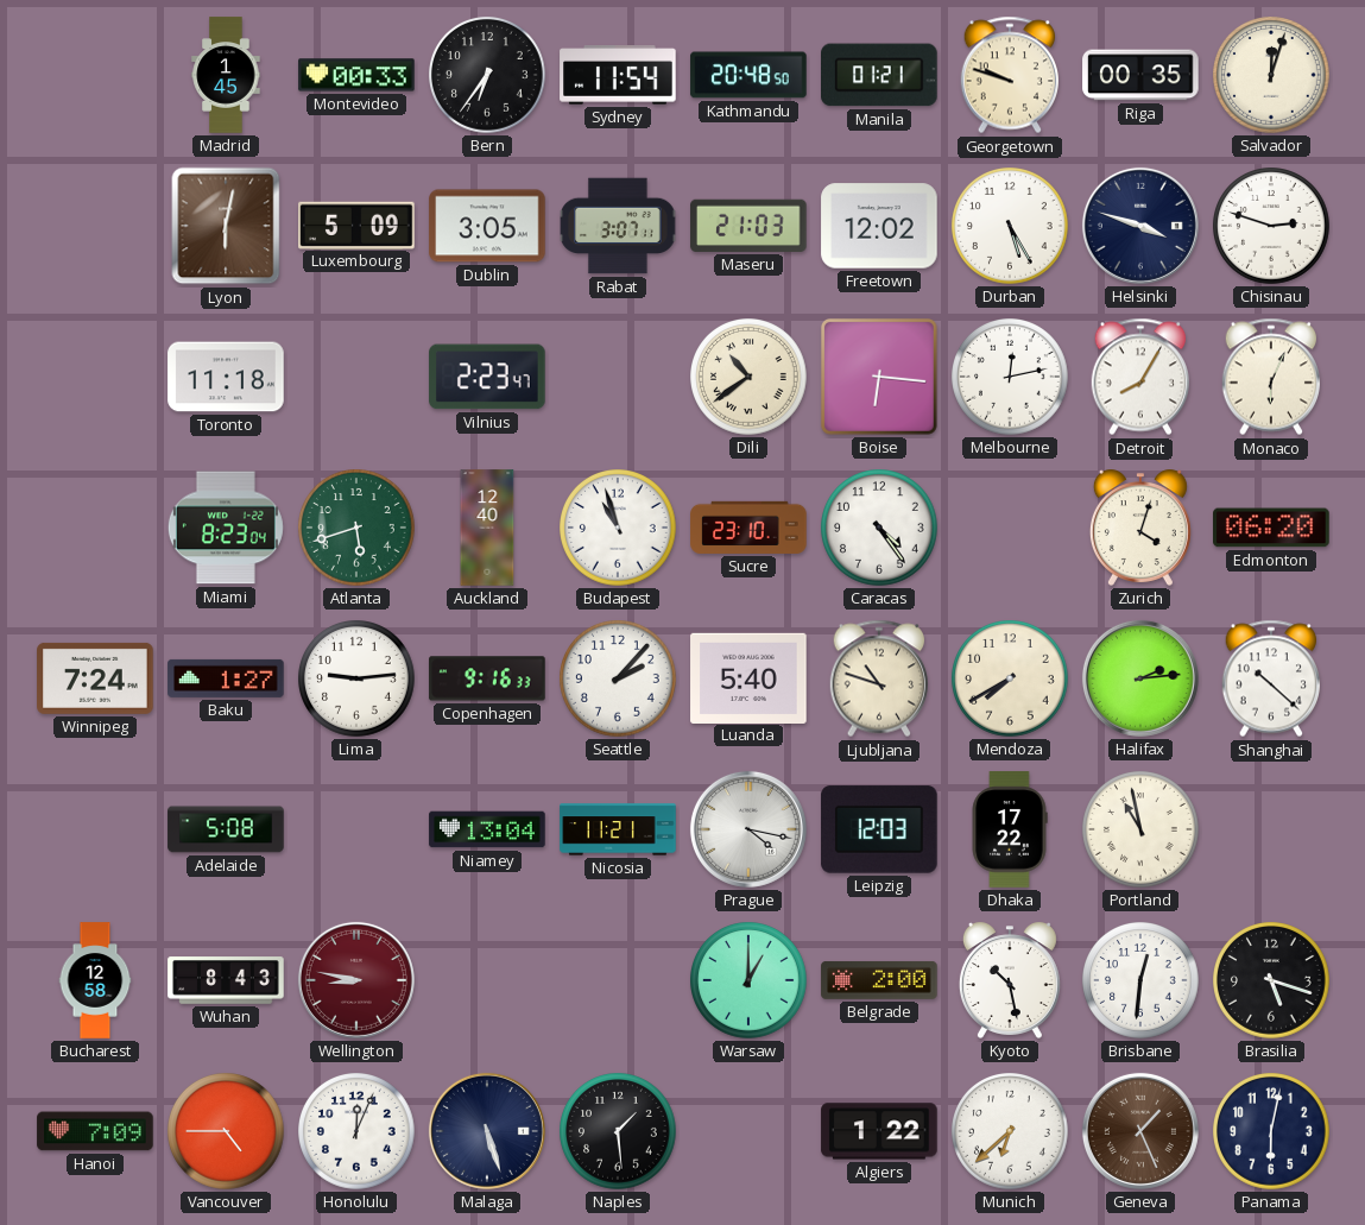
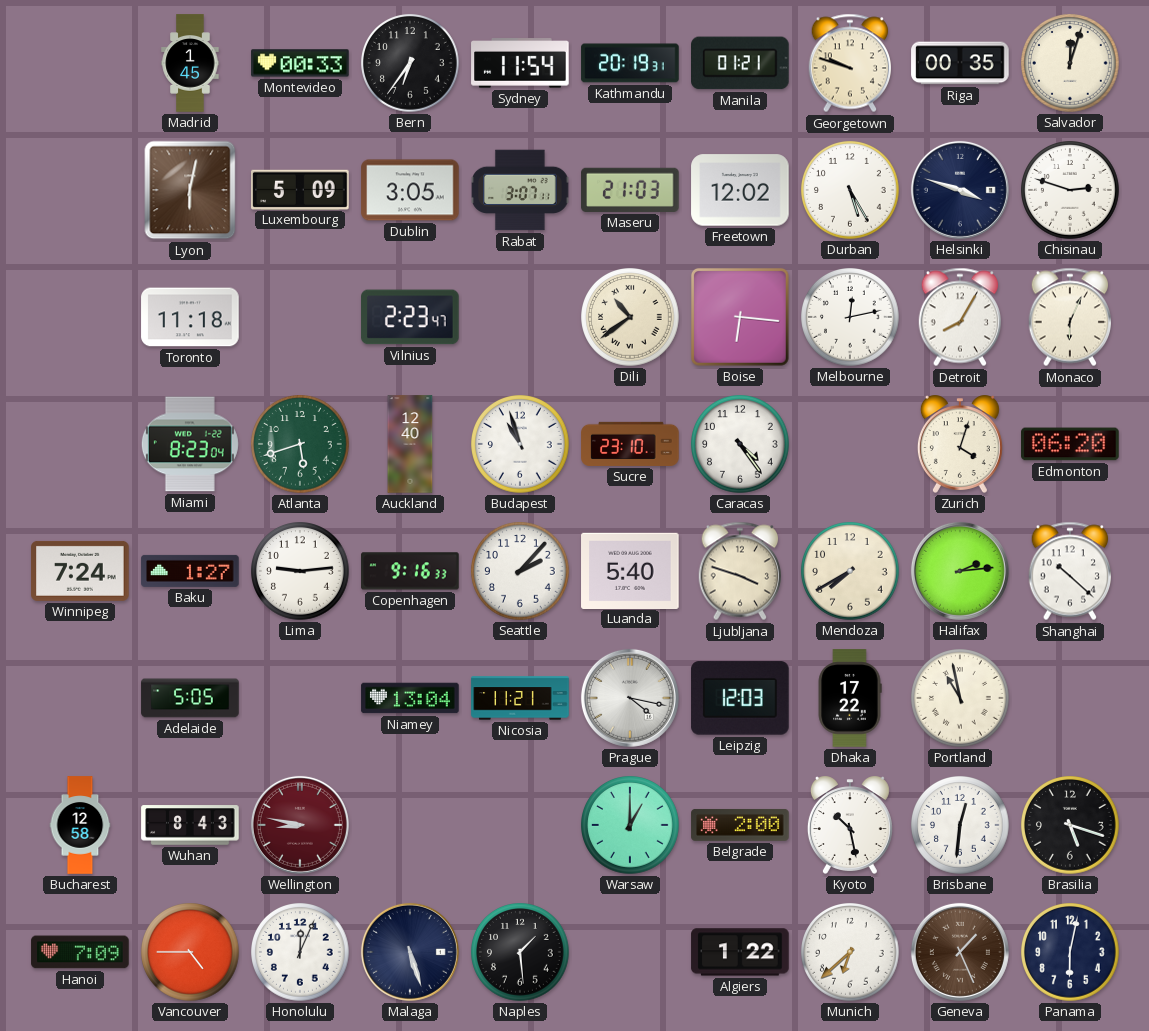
Kathmandu: 20:48 -> 20:19 (630, 63)
Ljubljana: 10:48 -> 3:48 (739, 571)
Adelaide: 5:08 -> 5:05 (190, 698)
